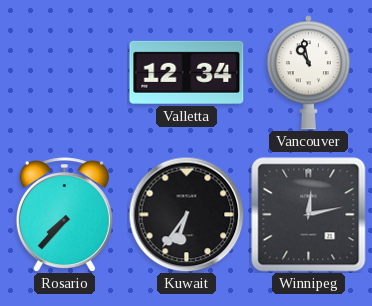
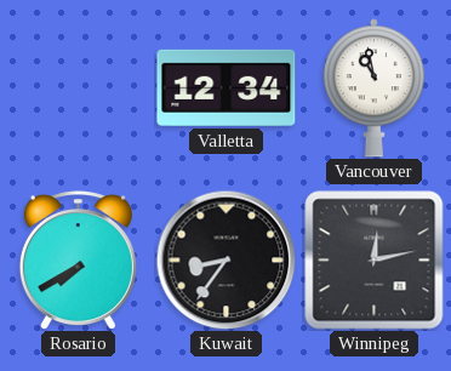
Rosario: 7:37 -> 7:40 (78, 261)
Kuwait: 6:36 -> 8:36 (225, 259)
